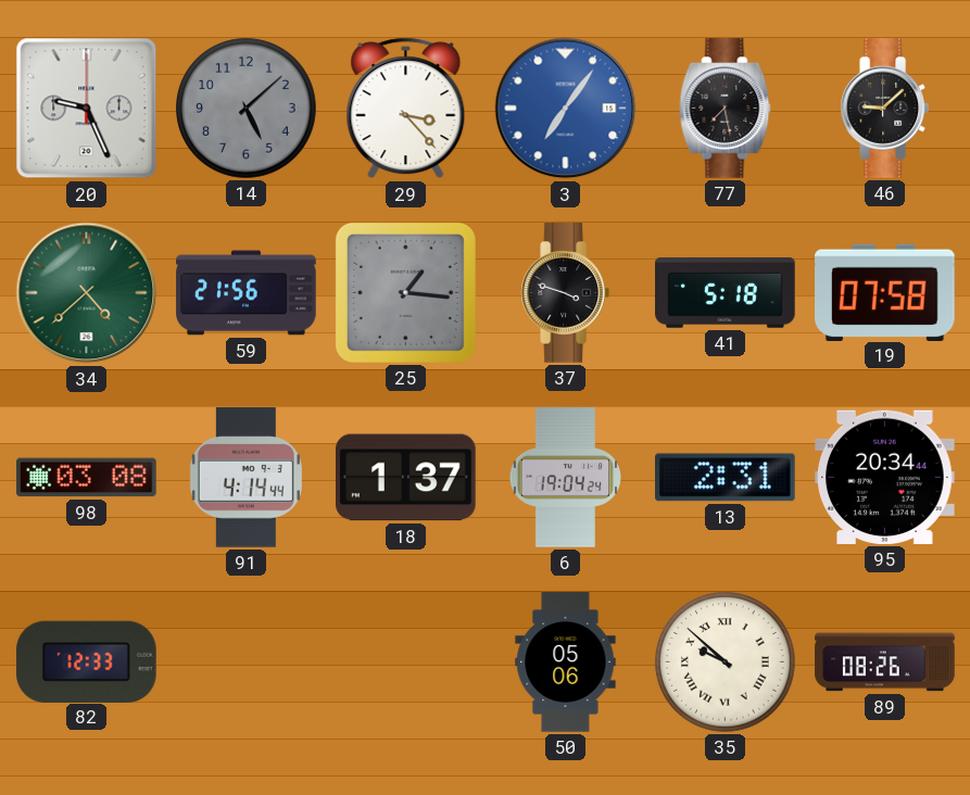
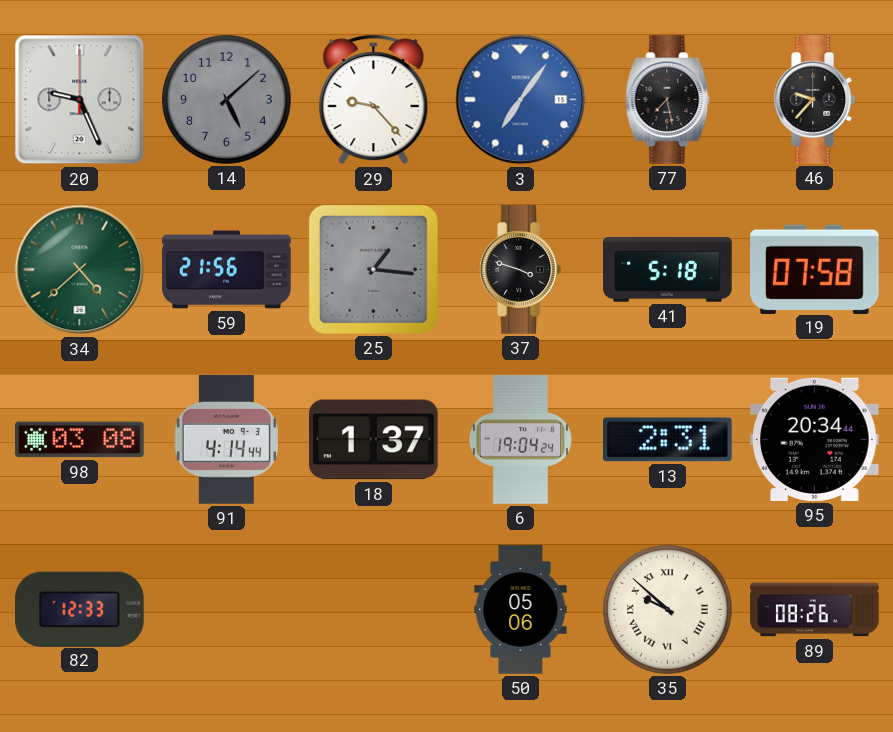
29: 3:23 -> 9:23 (374, 100)
46: 9:08 -> 9:37 (814, 100)
